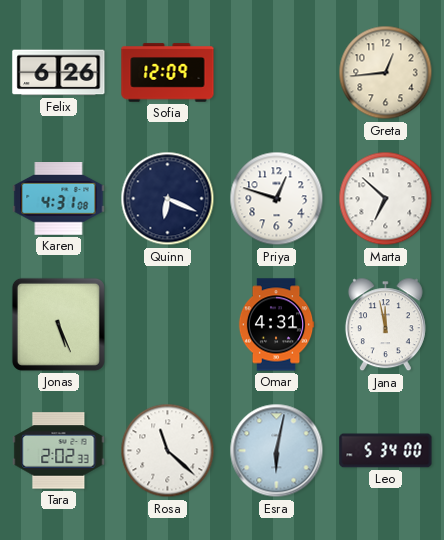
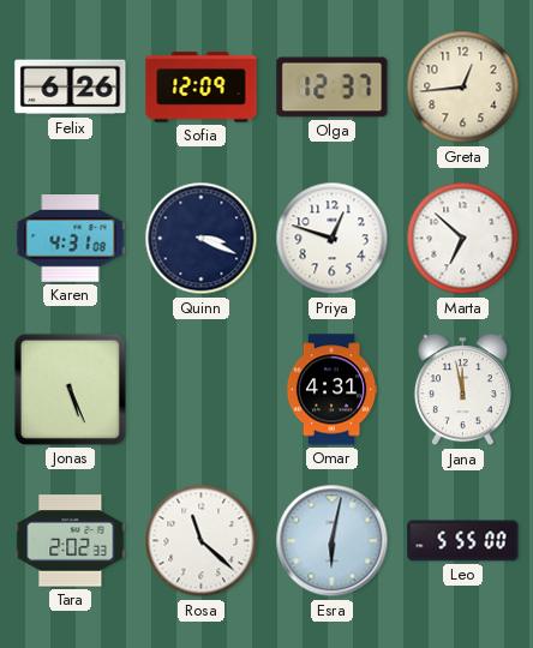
Olga: none -> 12:37 (333, 88)
Quinn: 6:19 -> 3:19 (202, 239)
Leo: 5:34 -> 5:55 (463, 541)
